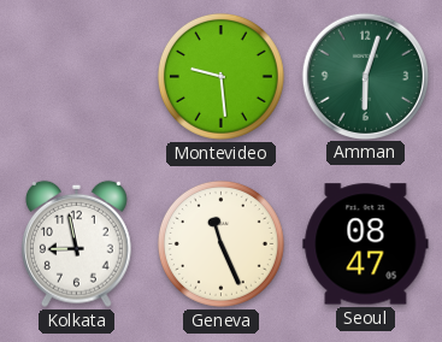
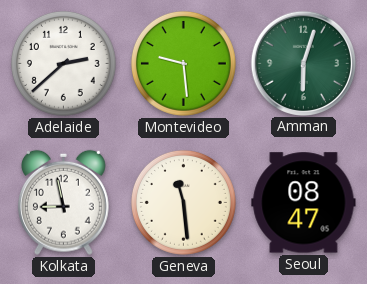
Adelaide: none -> 2:38 (63, 63)
Geneva: 11:26 -> 11:29 (183, 202)
